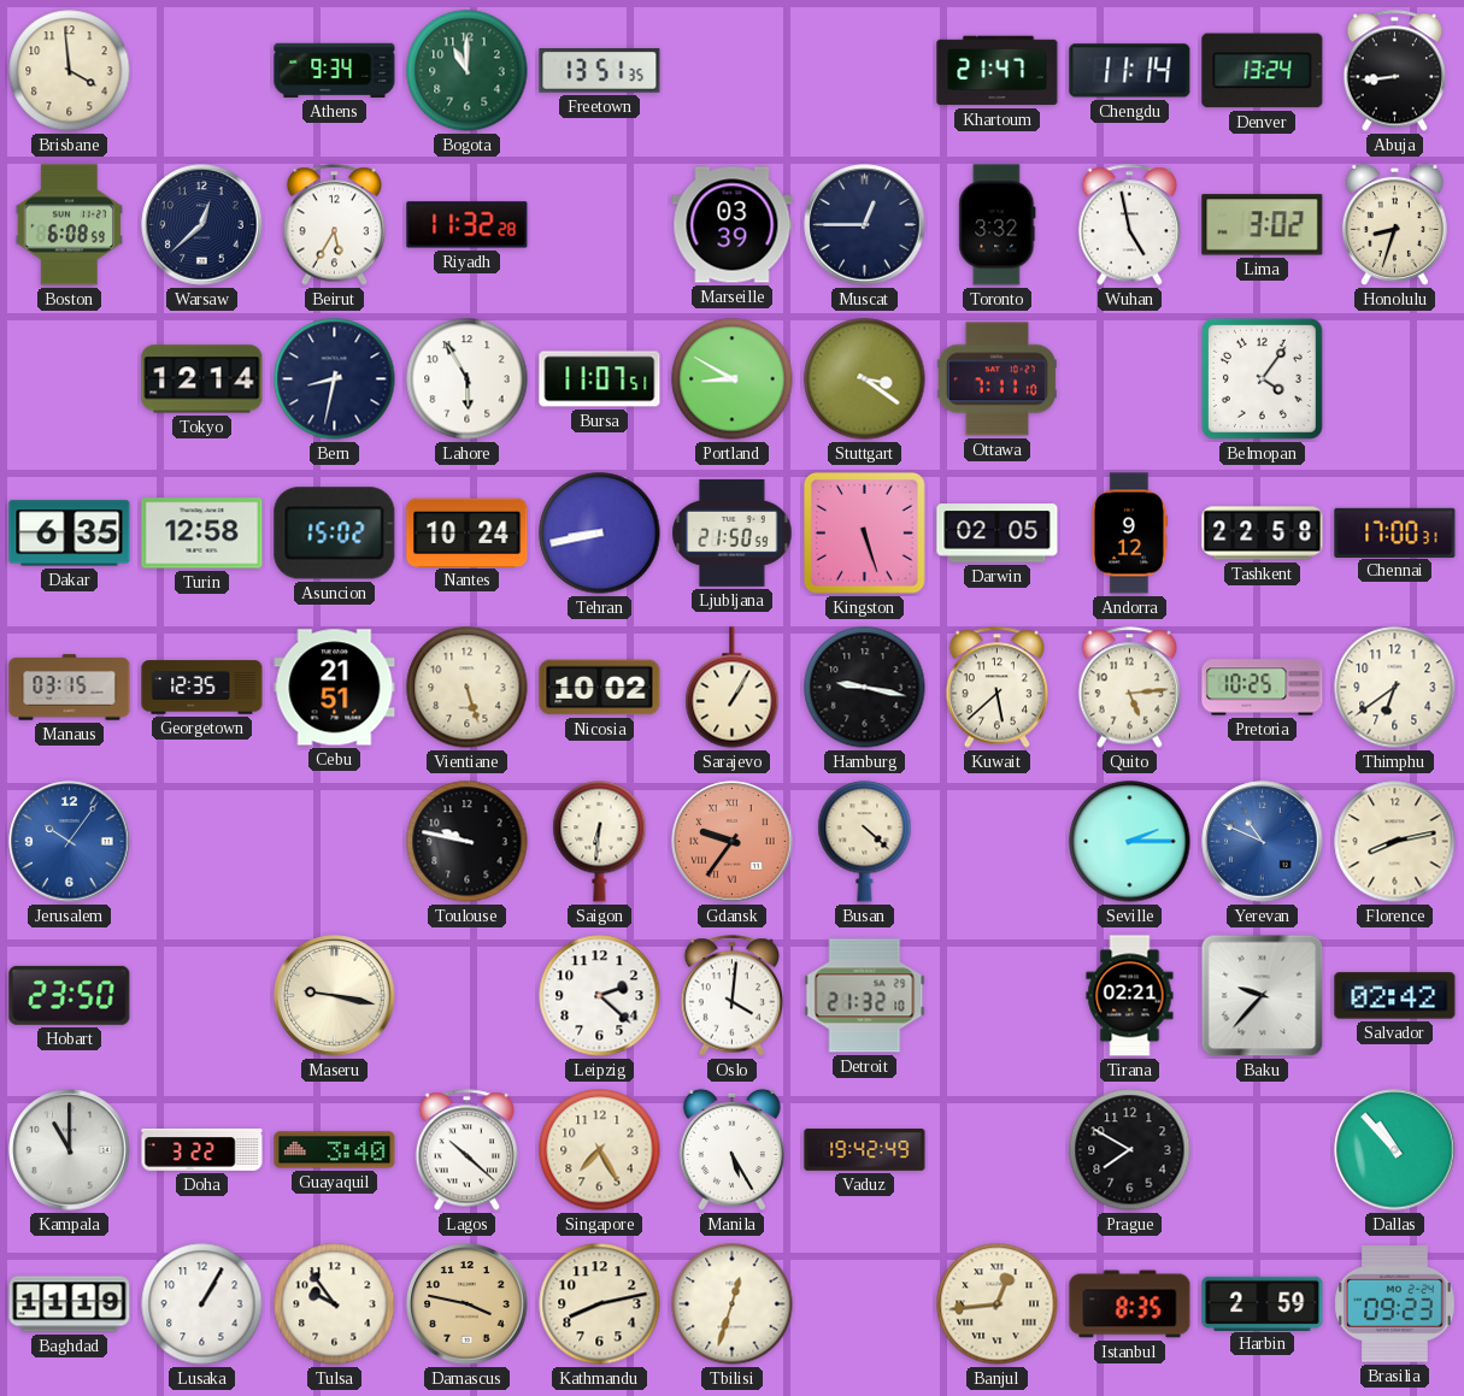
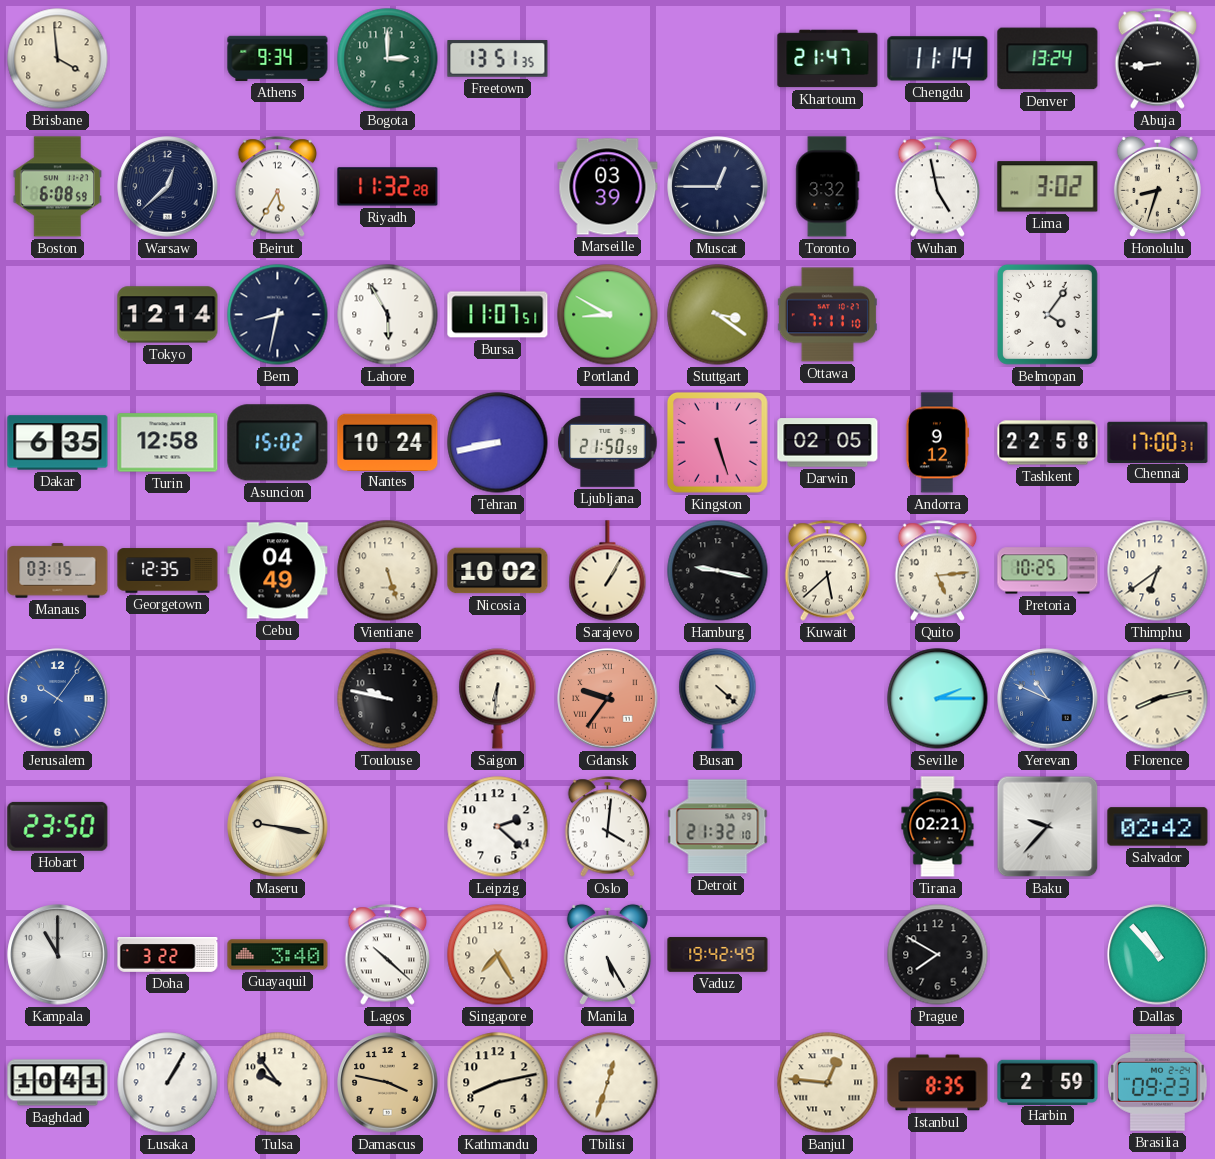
Bogota: 11:00 -> 3:00 (388, 59)
Cebu: 21:51 -> 04:49 (278, 571)
Baghdad: 11:19 -> 10:41 (58, 1083)
Banjul: 12:44 -> 12:46 (828, 1083)
